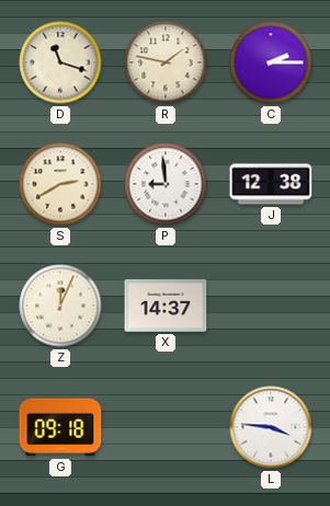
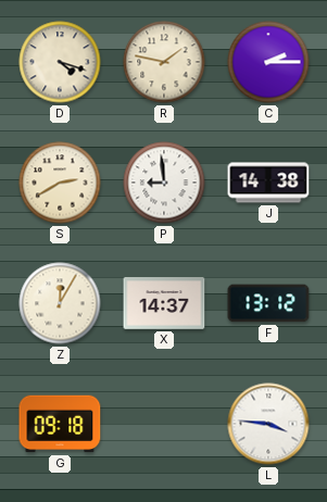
D: 11:18 -> 4:18 (60, 62)
J: 12:38 -> 14:38 (268, 183)
Z: 12:04 -> 12:05 (60, 303)
F: none -> 13:12 (268, 303)
